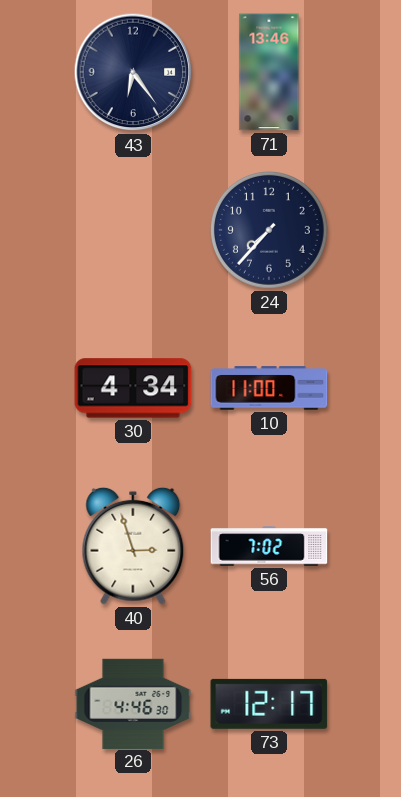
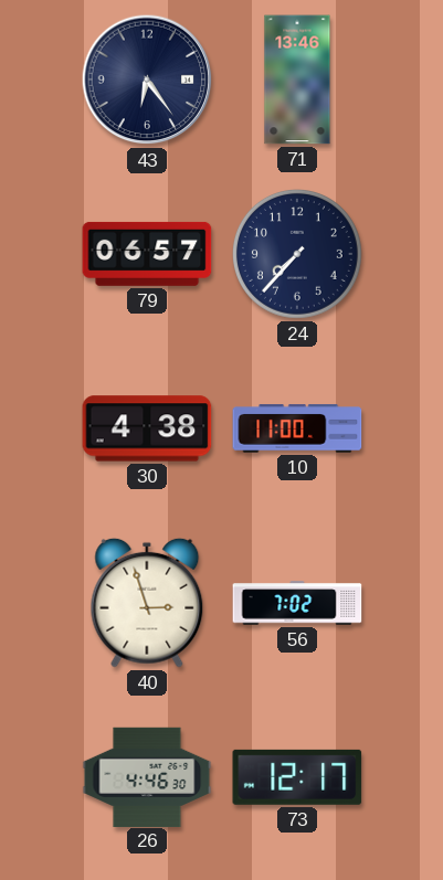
79: none -> 06:57 (147, 254)
30: 4:34 -> 4:38 (147, 428)
